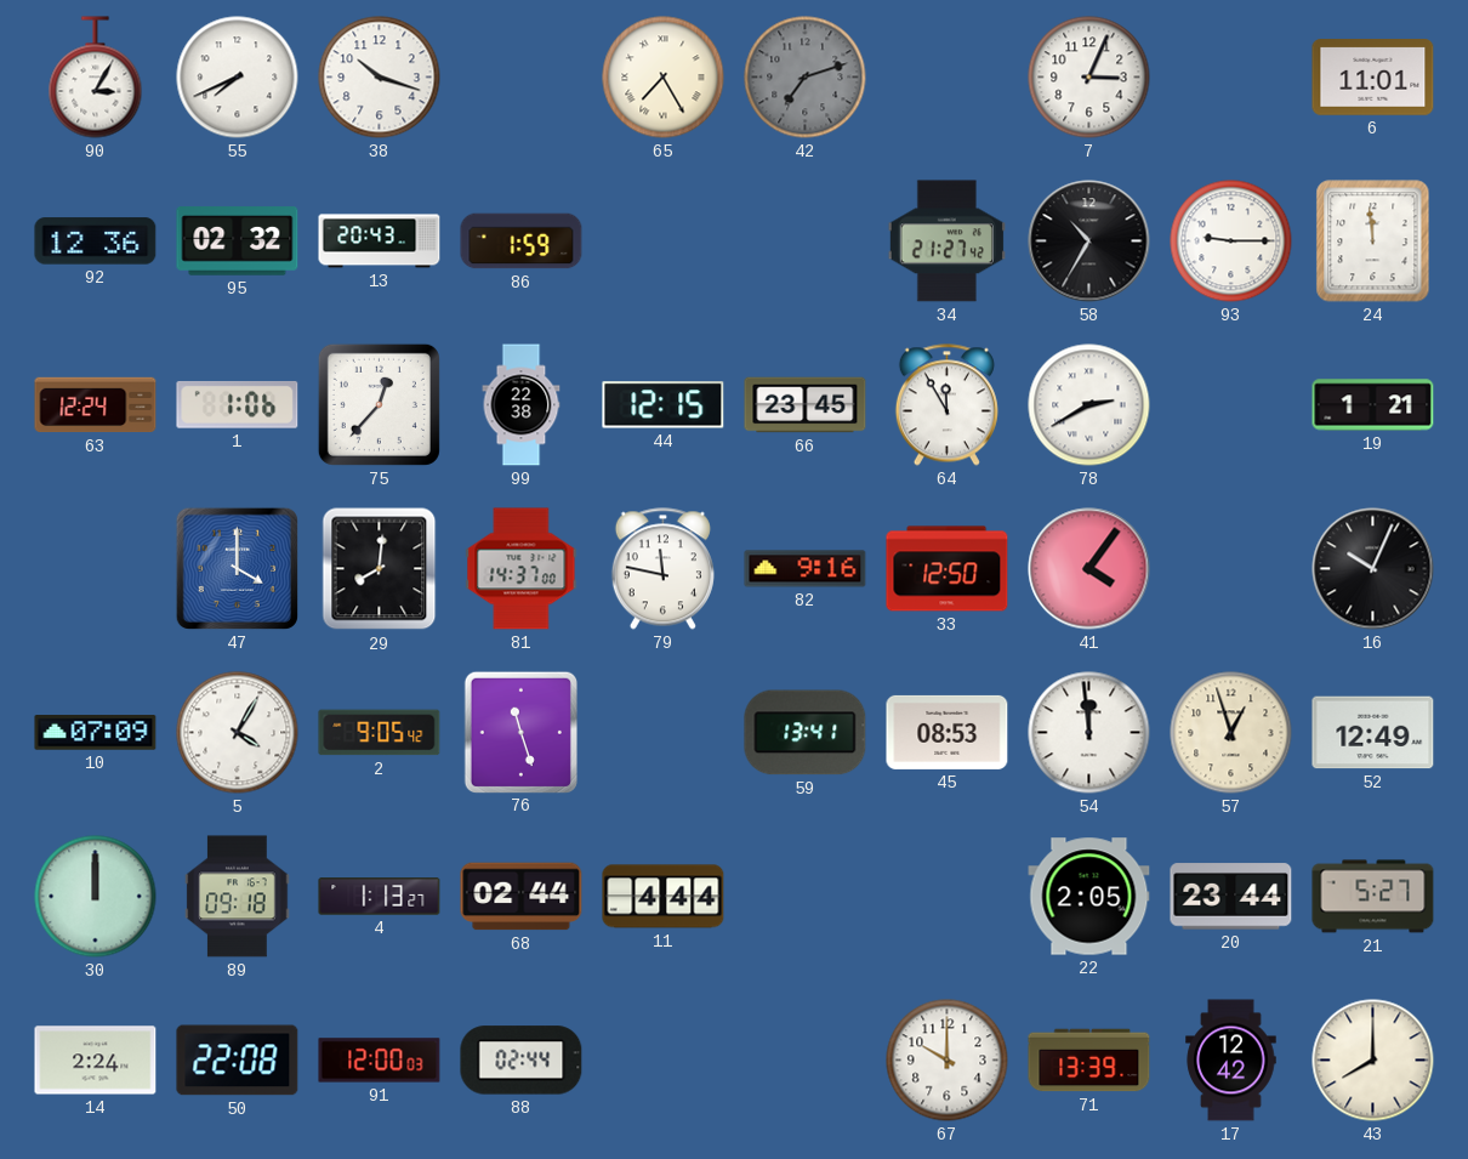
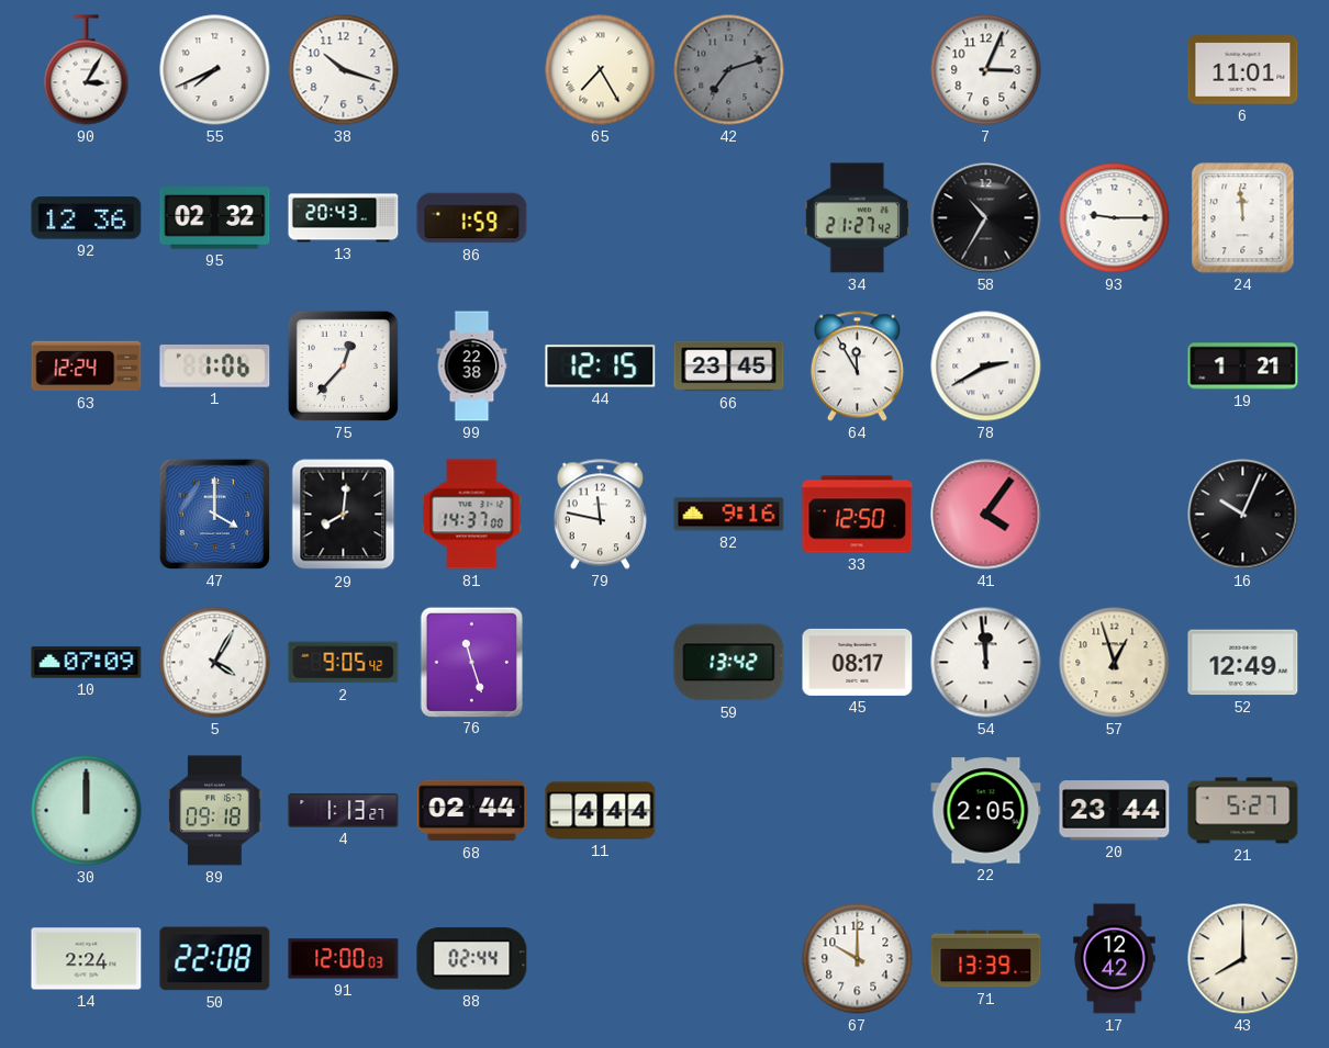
59: 13:41 -> 13:42 (729, 663)
45: 08:53 -> 08:17 (858, 662)
